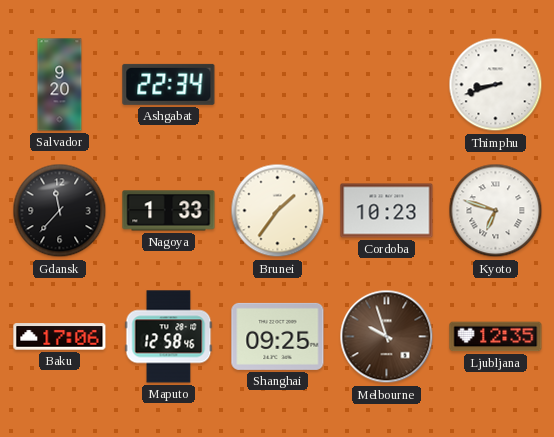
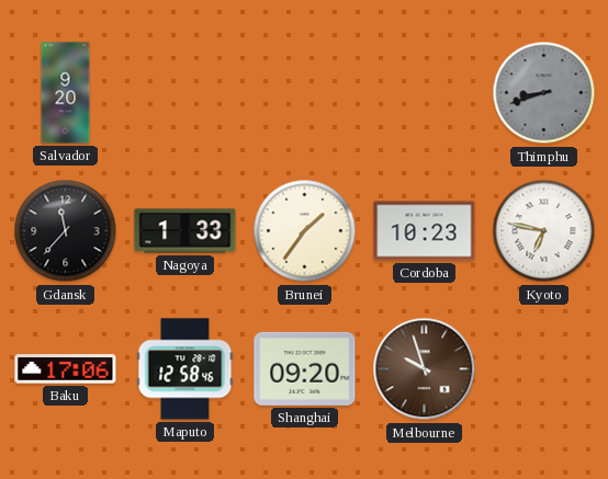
Ashgabat: 22:34 -> none (169, 84)
Thimphu dial: white -> grey (544, 93)
Kyoto: 6:48 -> 6:47 (544, 231)
Shanghai: 09:25 -> 09:20 (305, 368)
Ljubljana: 12:35 -> none (496, 337)
